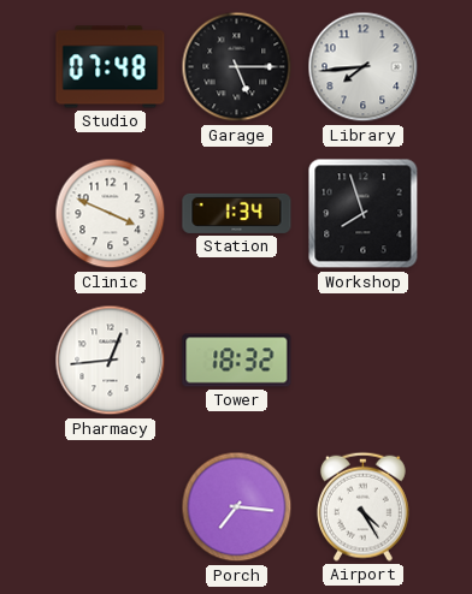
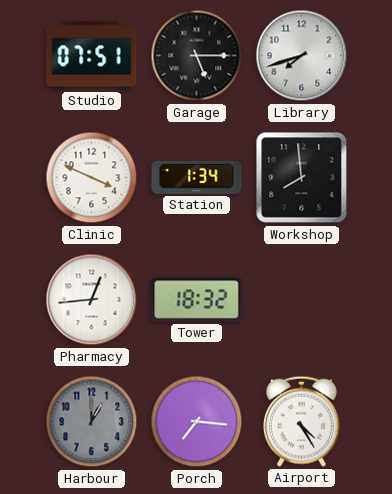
Studio: 07:48 -> 07:51 (92, 56)
Library: 7:44 -> 7:42 (302, 56)
Workshop: 7:57 -> 7:59 (302, 178)
Harbour: none -> 1:00 (92, 422)
